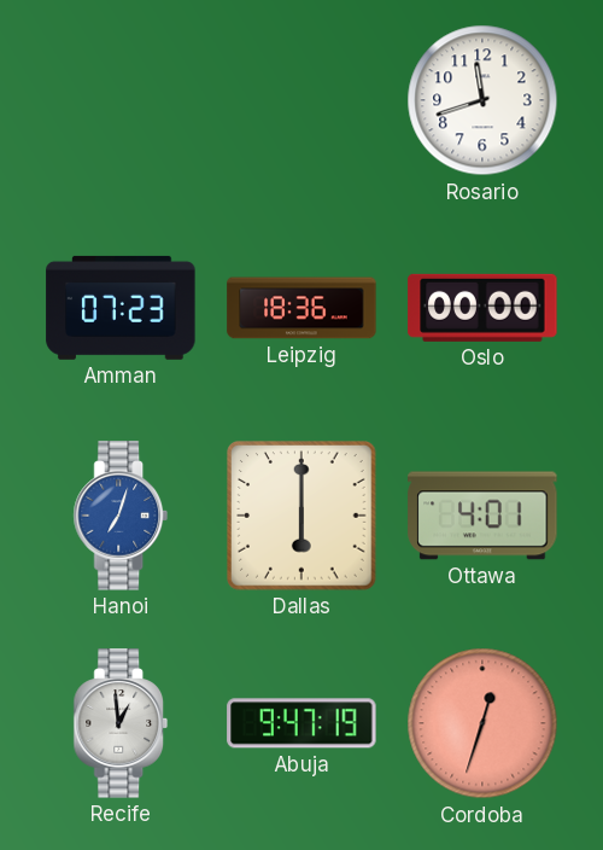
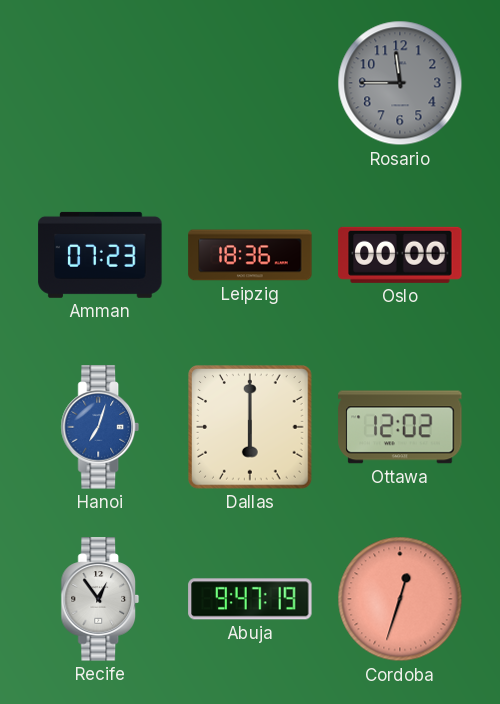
Rosario: 11:42 -> 11:45 (400, 83)
Rosario dial: white -> grey (400, 83)
Ottawa: 4:01 -> 12:02 (400, 427)
Recife: 12:59 -> 12:54 (100, 599)
